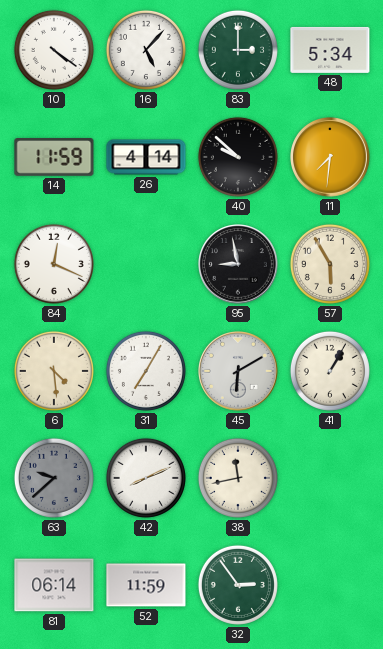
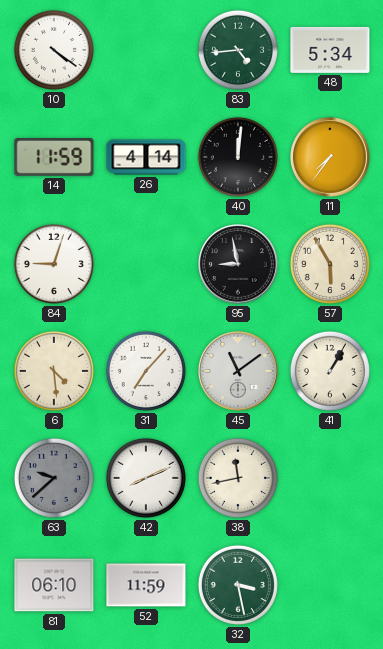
16: 5:07 -> none (146, 50)
83: 3:00 -> 4:44 (238, 50)
40: 9:52 -> 12:01 (238, 157)
11: 7:31 -> 7:36 (331, 158)
84: 12:19 -> 9:03 (54, 264)
31: 7:05 -> 7:07 (146, 371)
45: 6:10 -> 11:09 (239, 372)
81: 06:14 -> 06:10 (54, 585)
32: 2:54 -> 3:28 (238, 585)
